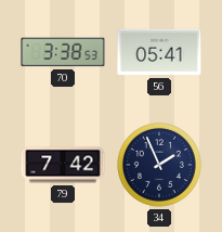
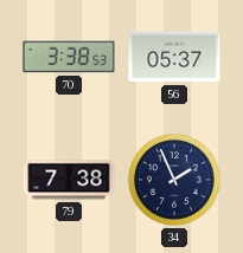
56: 05:41 -> 05:37 (174, 57)
79: 7:42 -> 7:38 (69, 180)
